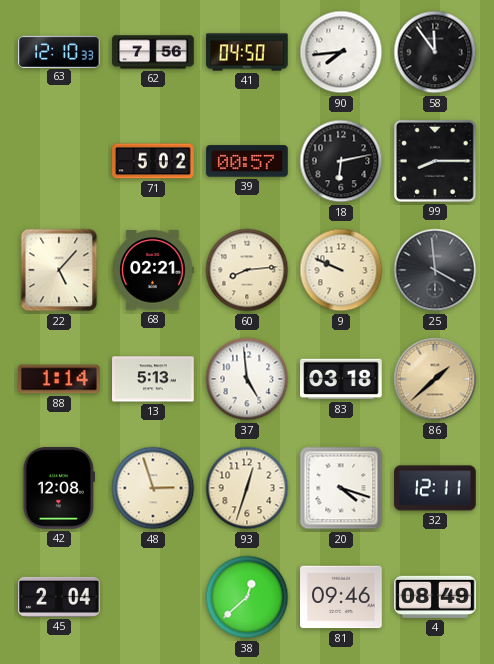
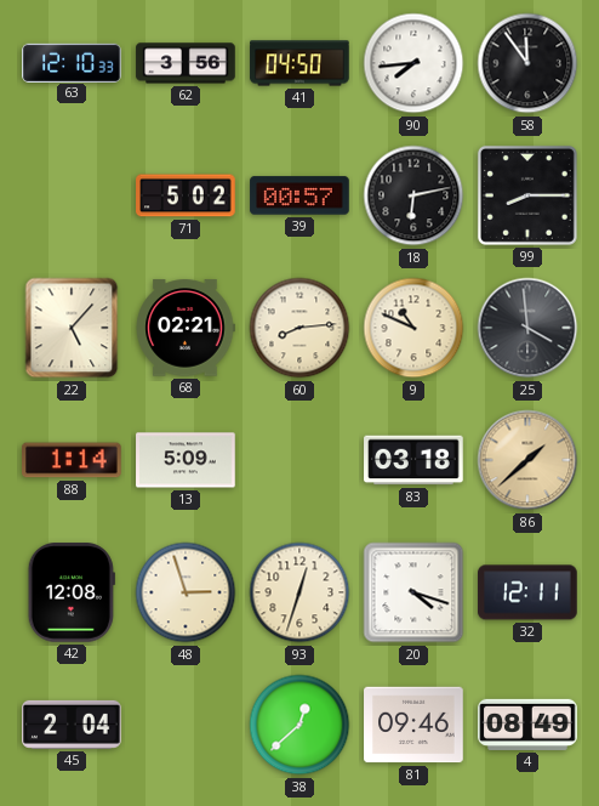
62: 7:56 -> 3:56 (186, 63)
9: 9:49 -> 10:49 (413, 328)
13: 5:13 -> 5:09 (186, 460)
37: 4:59 -> none (247, 379)
